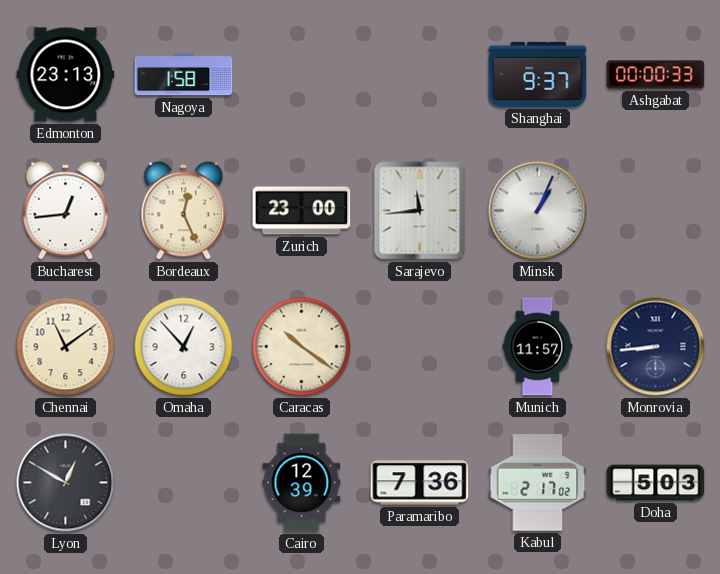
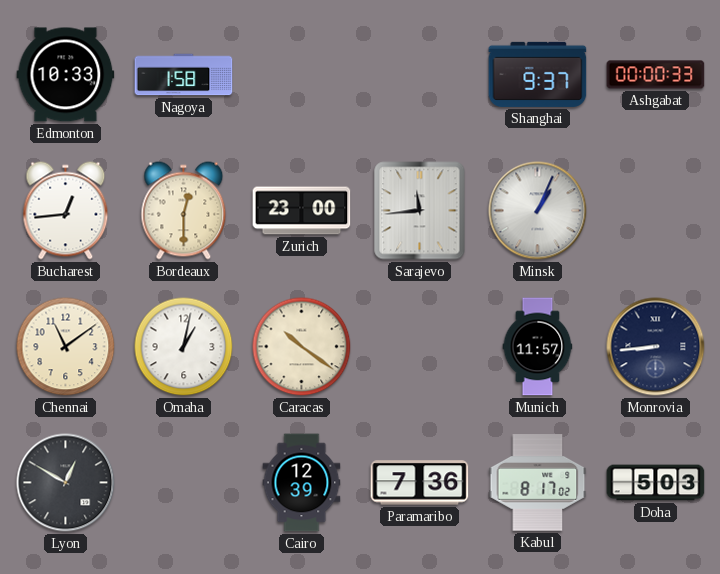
Edmonton: 23:13 -> 10:33 (66, 75)
Bordeaux: 12:26 -> 12:30 (184, 211)
Omaha: 12:53 -> 1:02 (184, 347)
Kabul: 2:17 -> 8:17 (538, 483)
